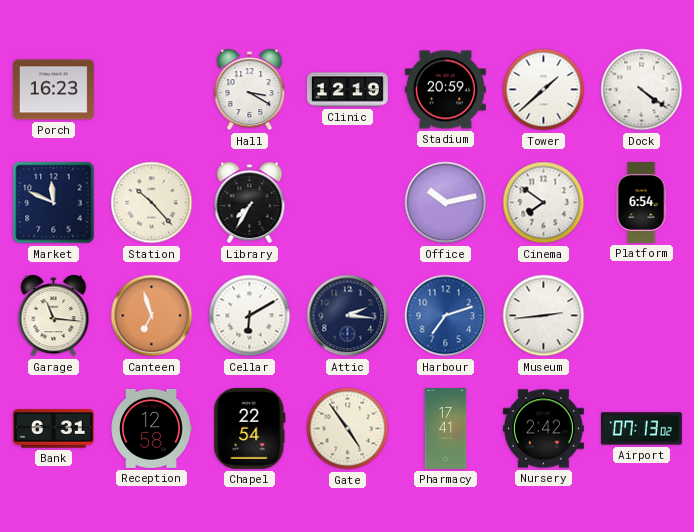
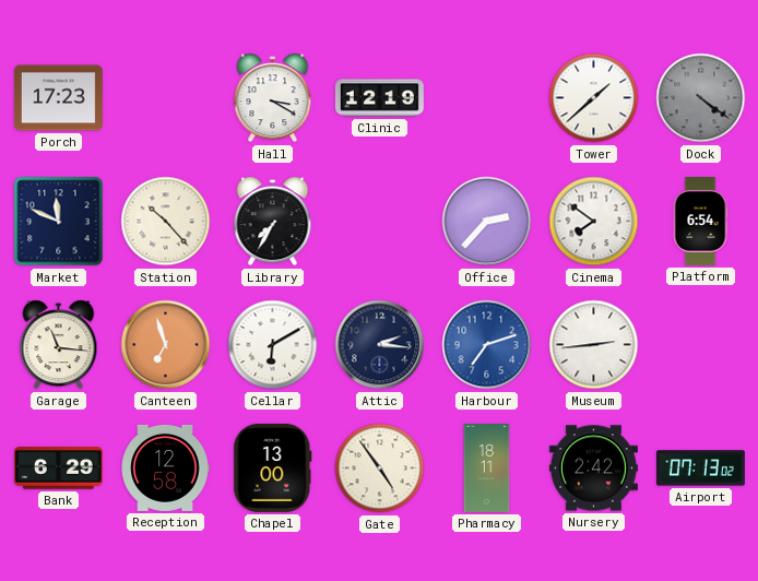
Porch: 16:23 -> 17:23 (58, 98)
Stadium: 20:59 -> none (445, 90)
Dock dial: white -> grey (701, 98)
Office: 10:13 -> 2:37 (487, 222)
Bank: 6:31 -> 6:29 (58, 469)
Chapel: 22:54 -> 13:00 (273, 467)
Pharmacy: 17:41 -> 18:11 (487, 469)
